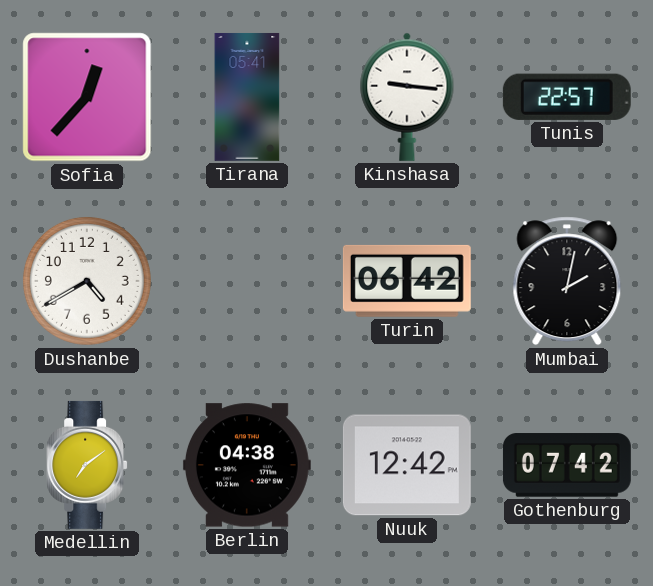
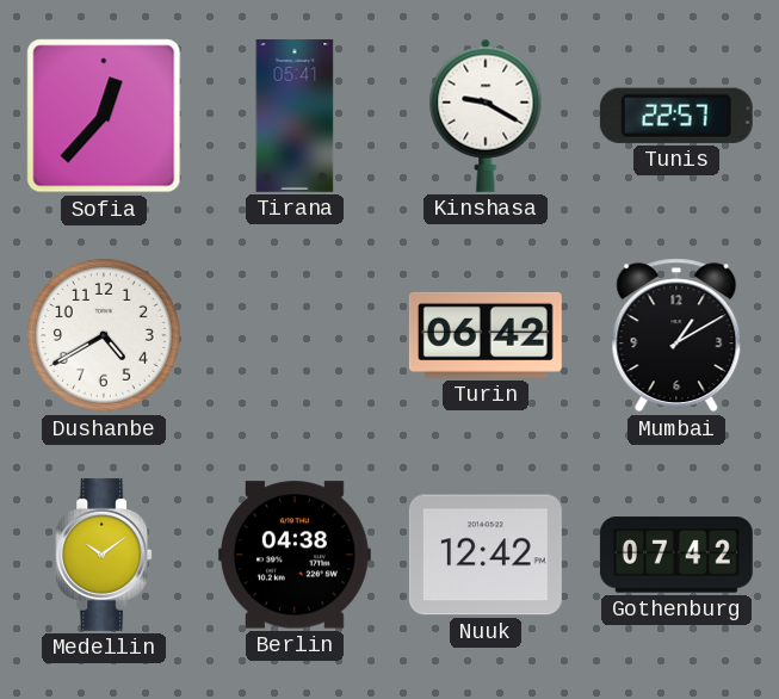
Kinshasa: 9:16 -> 9:20 (486, 116)
Mumbai: 2:02 -> 1:10 (676, 335)
Medellin: 7:09 -> 10:09 (104, 555)
